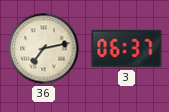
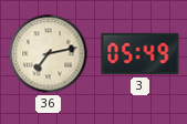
3: 06:37 -> 05:49 (141, 54)
